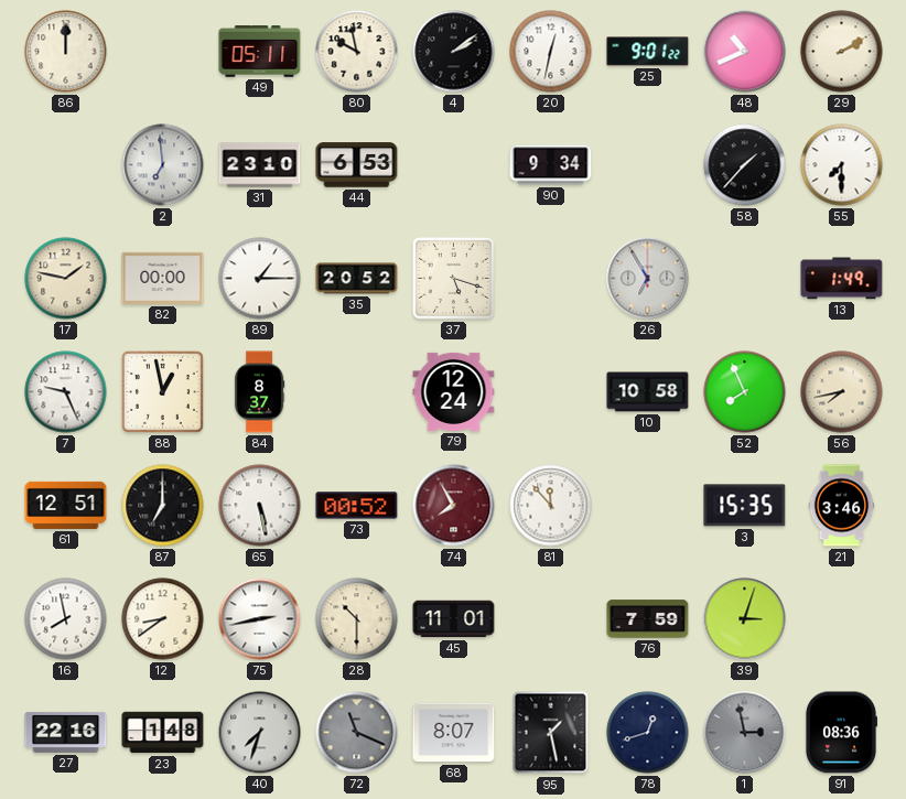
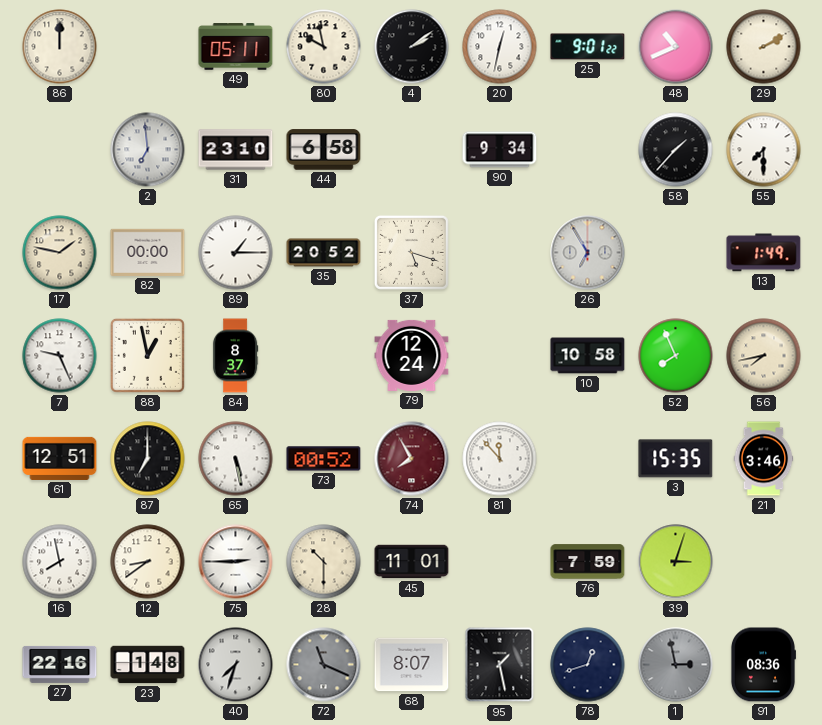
44: 6:53 -> 6:58 (324, 150)
75: 2:43 -> 2:45 (236, 562)
